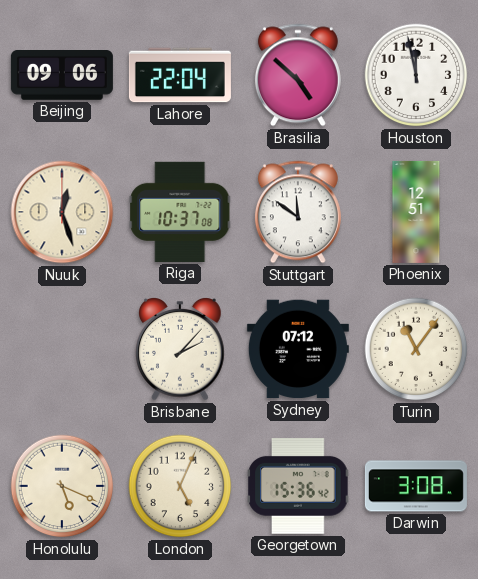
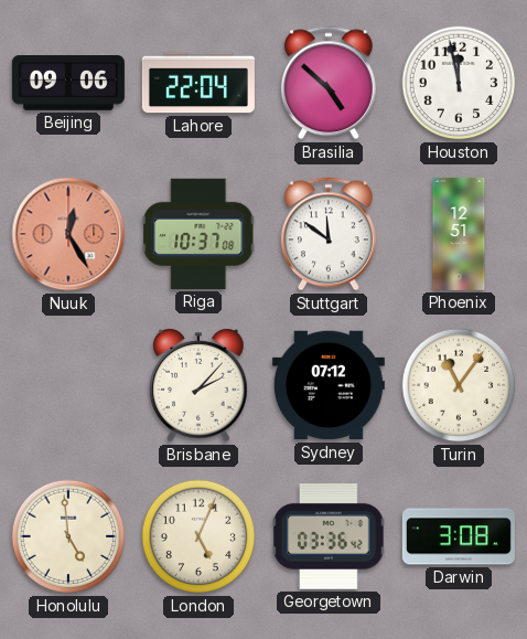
Nuuk: 12:27 -> 12:25 (68, 234)
Nuuk dial: cream -> salmon (68, 234)
Honolulu: 5:19 -> 4:59 (68, 536)
Georgetown: 15:36 -> 03:36 (329, 537)
